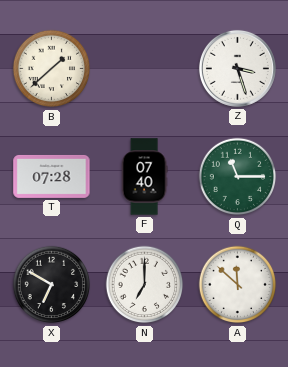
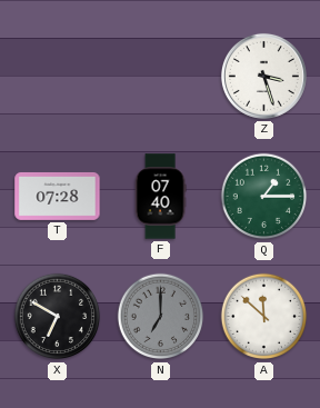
B: 1:38 -> none (52, 69)
Q: 11:15 -> 1:15 (264, 197)
N dial: white -> grey (161, 317)
